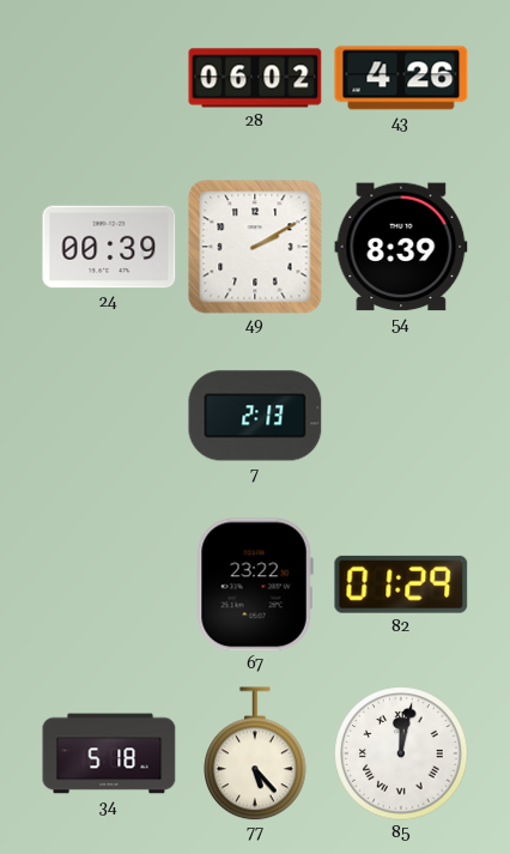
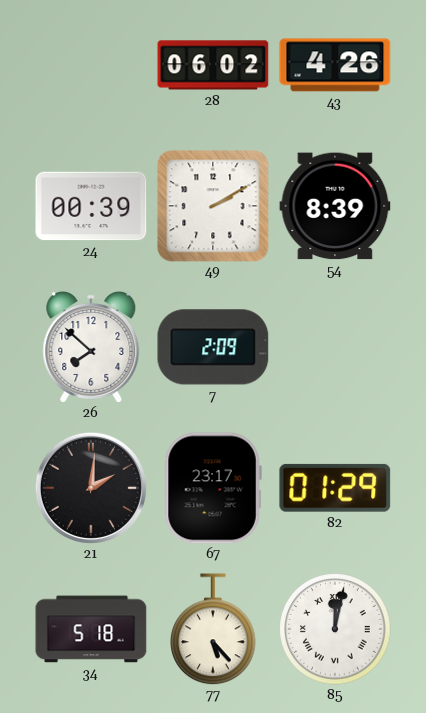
26: none -> 7:52 (91, 347)
7: 2:13 -> 2:09 (213, 347)
21: none -> 2:01 (91, 488)
67: 23:22 -> 23:17 (213, 488)
